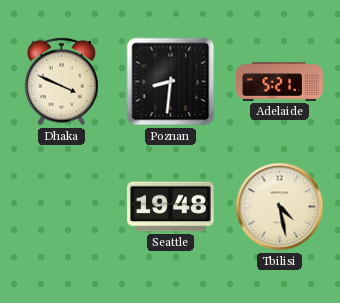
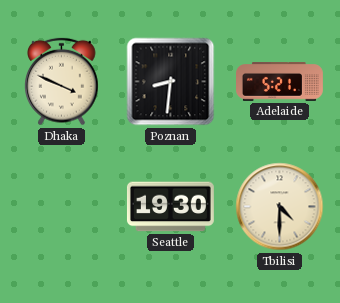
Seattle: 19:48 -> 19:30 (170, 207)
Tbilisi: 4:28 -> 4:30 (280, 207)
